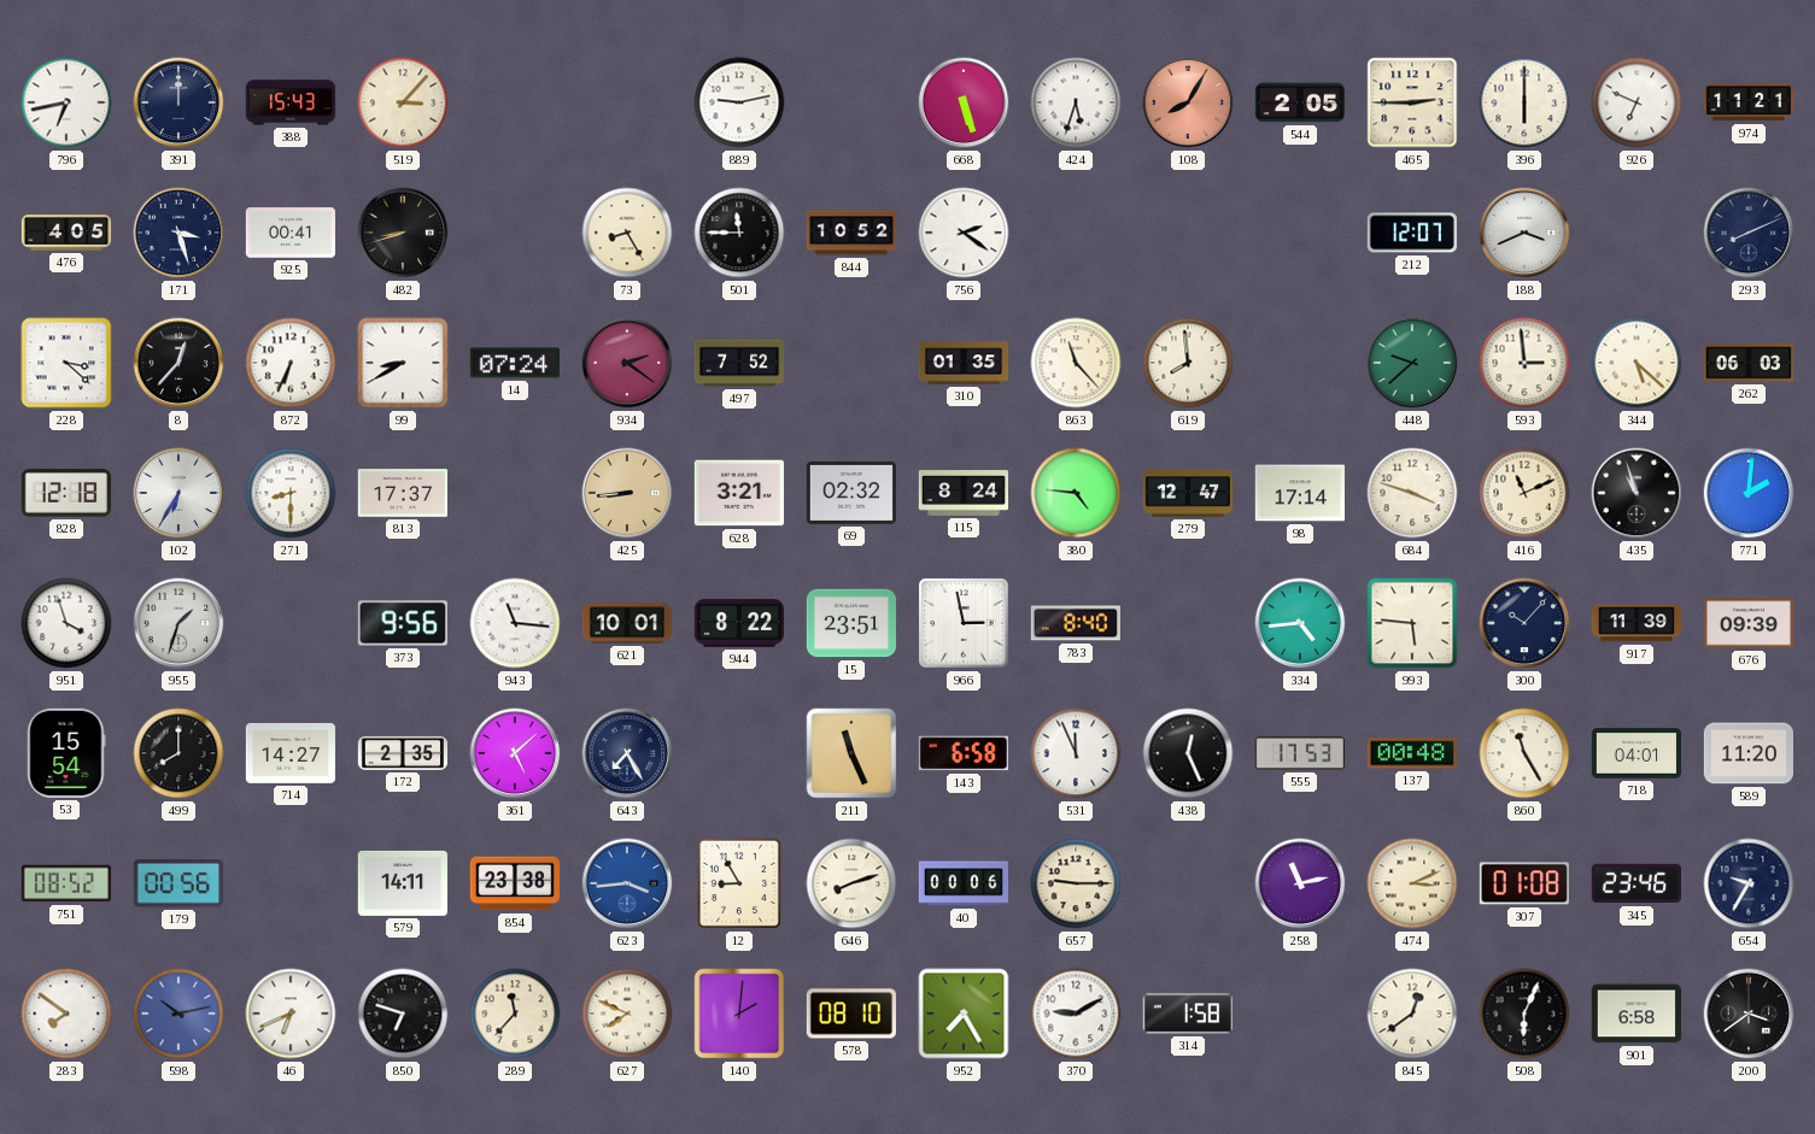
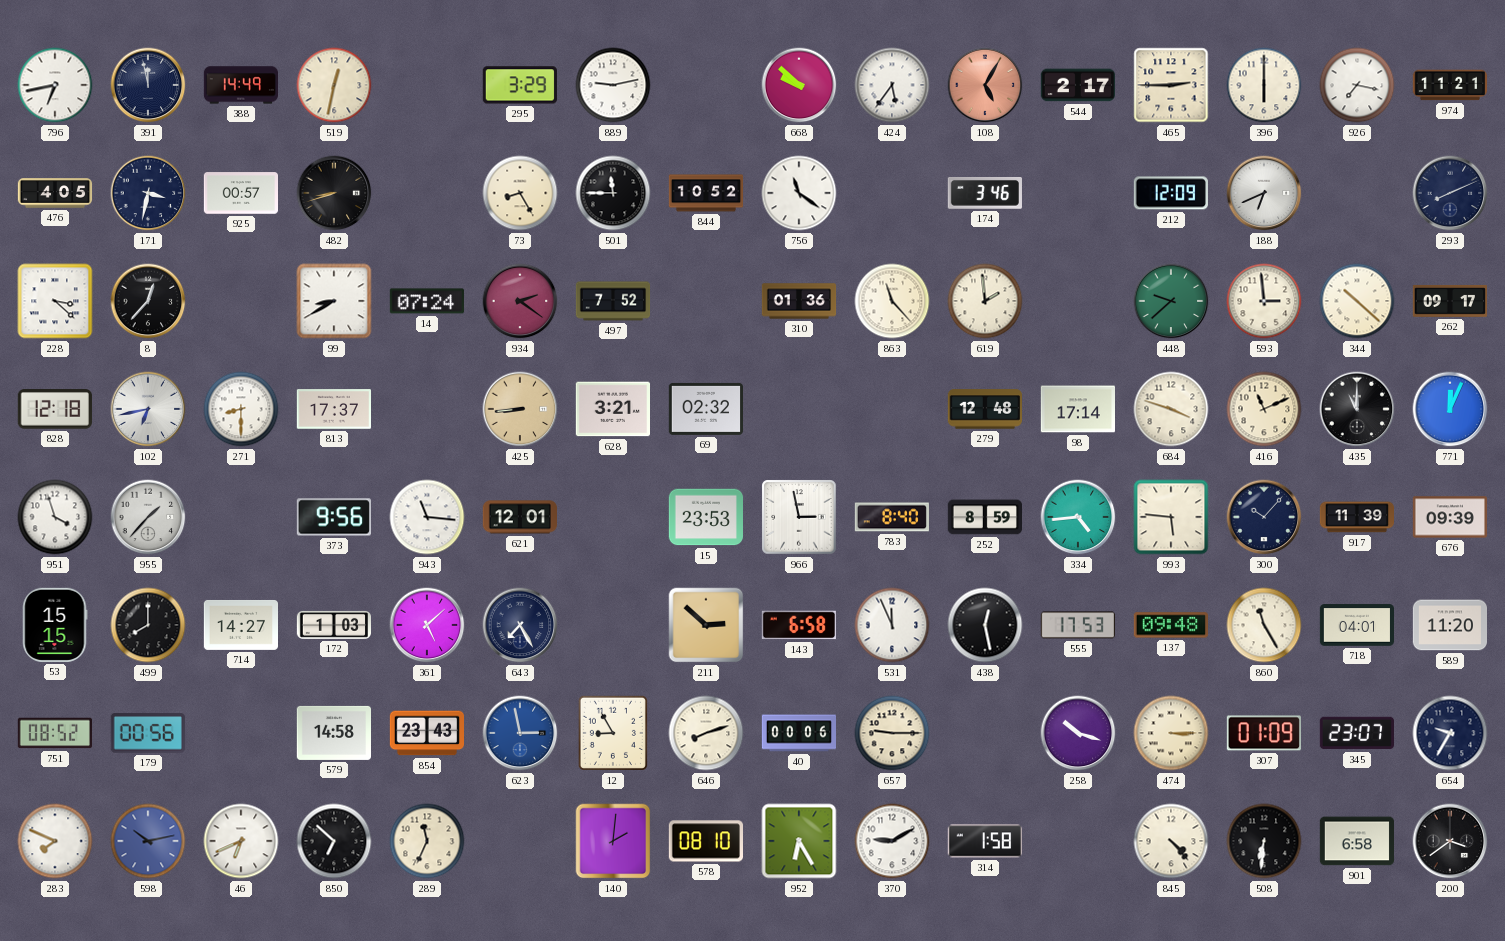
391: 12:00 -> 11:58 (148, 85)
388: 15:43 -> 14:49 (240, 85)
519: 3:07 -> 12:32 (334, 85)
295: none -> 3:29 (520, 85)
668: 5:27 -> 9:52 (799, 85)
424: 5:33 -> 5:36 (892, 85)
108: 8:05 -> 5:05 (985, 85)
544: 2:05 -> 2:17 (1077, 85)
926: 6:49 -> 7:17 (1357, 85)
171: 3:27 -> 3:32 (148, 193)
925: 00:41 -> 00:57 (240, 193)
756: 2:21 -> 11:21 (799, 193)
174: none -> 3:46 (985, 194)
212: 12:07 -> 12:09 (1171, 193)
188: 3:41 -> 6:41 (1264, 193)
872: 6:34 -> none (291, 363)
310: 01:35 -> 01:36 (799, 301)
619: 7:59 -> 1:59 (985, 301)
344: 5:22 -> 10:22 (1357, 301)
262: 06:03 -> 09:17 (1449, 301)
102: 6:35 -> 6:43 (148, 409)
115: 8:24 -> none (964, 494)
380: 4:46 -> none (1076, 493)
279: 12:47 -> 12:48 (984, 409)
435: 10:57 -> 11:00 (1357, 409)
771: 2:01 -> 12:04 (1450, 409)
955: 1:33 -> 1:37 (148, 517)
621: 10:01 -> 12:01 (519, 517)
944: 8:22 -> none (738, 623)
15: 23:51 -> 23:53 (705, 517)
252: none -> 8:59 (984, 517)
53: 15:54 -> 15:15 (55, 625)
172: 2:35 -> 1:03 (333, 625)
211: 11:26 -> 2:52 (706, 625)
438: 12:26 -> 12:28 (985, 625)
137: 00:48 -> 09:48 (1171, 625)
579: 14:11 -> 14:58 (333, 733)
854: 23:38 -> 23:43 (426, 733)
623: 3:44 -> 2:58 (520, 733)
258: 11:13 -> 10:18 (1078, 733)
474: 3:11 -> 3:15 (1171, 733)
307: 01:08 -> 01:09 (1264, 733)
345: 23:46 -> 23:07 (1356, 733)
283: 7:51 -> 7:49 (55, 841)
850: 6:48 -> 6:52 (334, 841)
289: 11:37 -> 11:34 (427, 841)
627: 7:49 -> none (627, 1013)
952: 7:25 -> 6:25 (799, 841)
845: 12:39 -> 4:23 (1171, 841)
508: 6:04 -> 6:31 (1264, 841)
